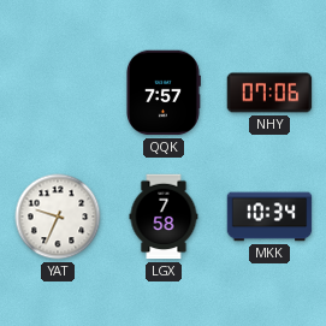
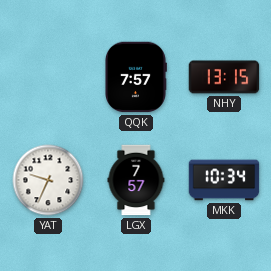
NHY: 07:06 -> 13:15 (224, 77)
LGX: 7:58 -> 7:57 (136, 180)
